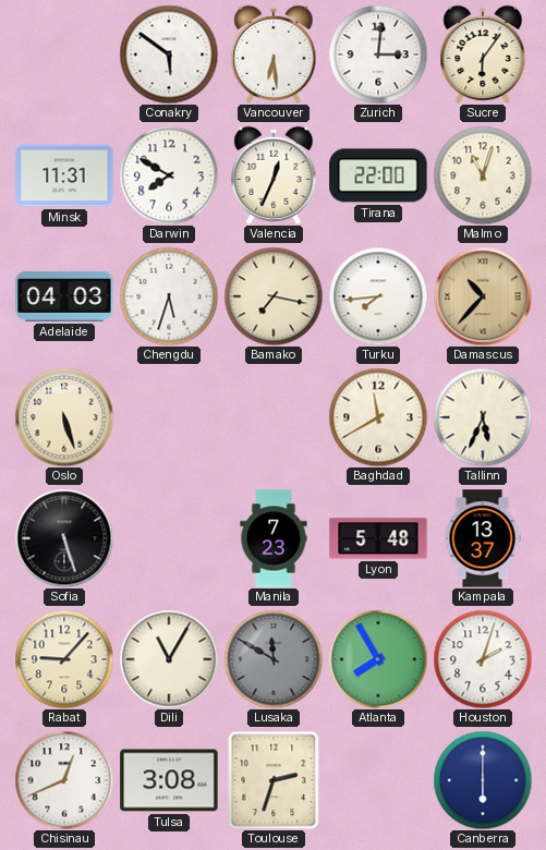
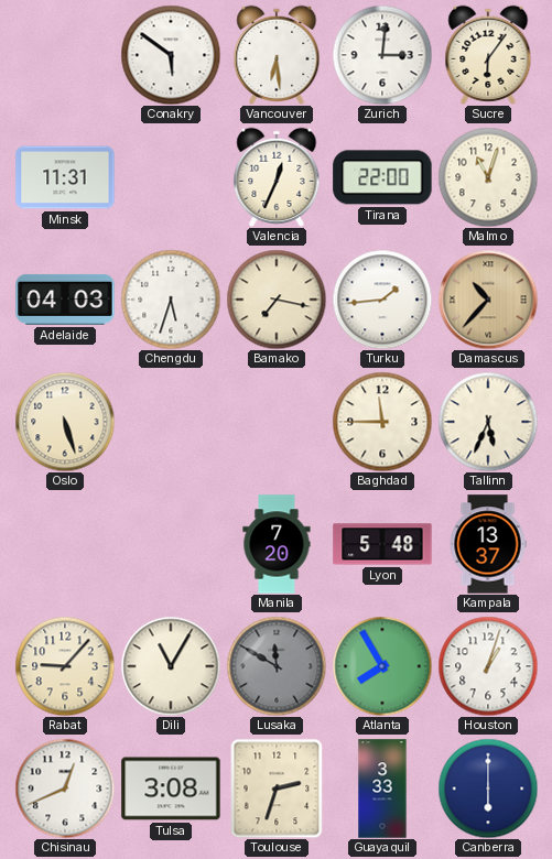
Darwin: 7:50 -> none (169, 175)
Turku: 7:44 -> 1:44 (382, 300)
Baghdad: 11:40 -> 11:45 (382, 422)
Sofia: 5:27 -> none (64, 538)
Manila: 7:23 -> 7:20 (277, 544)
Houston: 2:03 -> 1:03 (488, 666)
Guayaquil: none -> 3:33 (382, 789)
